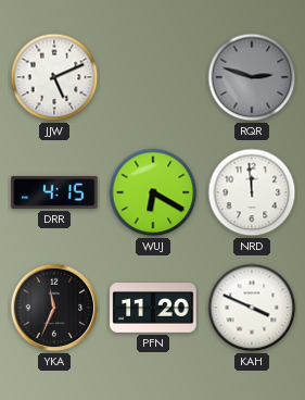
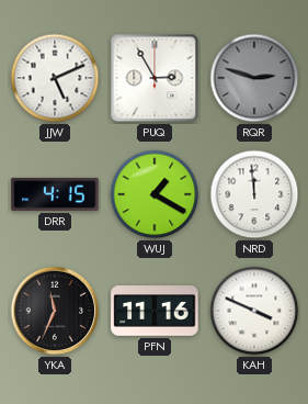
PUQ: none -> 2:55 (155, 78)
WUJ: 6:20 -> 1:20 (155, 194)
PFN: 11:20 -> 11:16 (155, 311)
